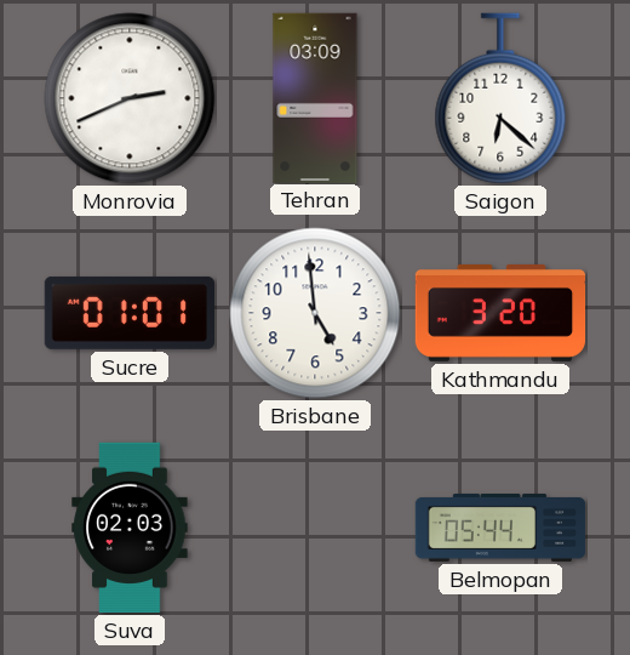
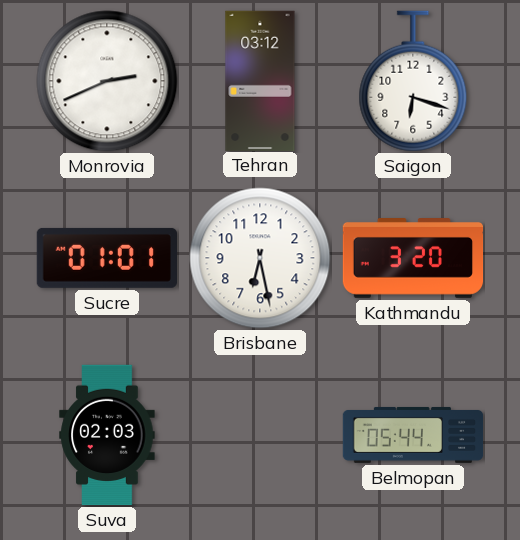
Tehran: 03:09 -> 03:12 (260, 80)
Saigon: 6:22 -> 6:18 (413, 81)
Brisbane: 4:59 -> 6:28 (260, 258)
